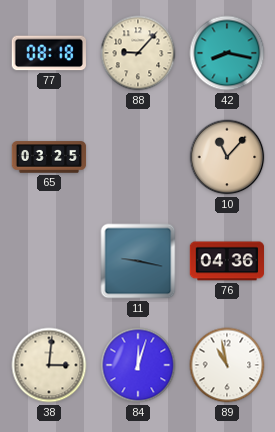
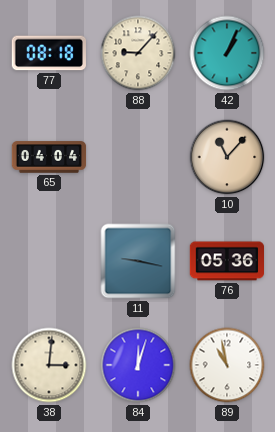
42: 8:17 -> 1:04 (227, 53)
65: 03:25 -> 04:04 (49, 157)
76: 04:36 -> 05:36 (226, 261)
